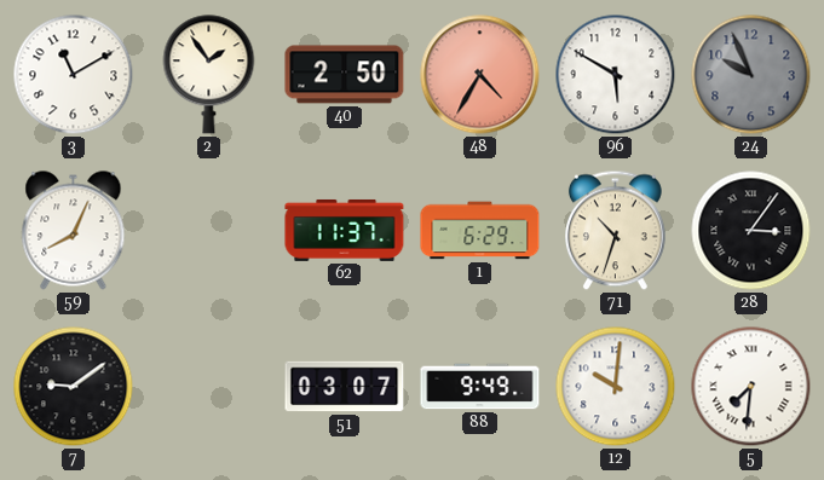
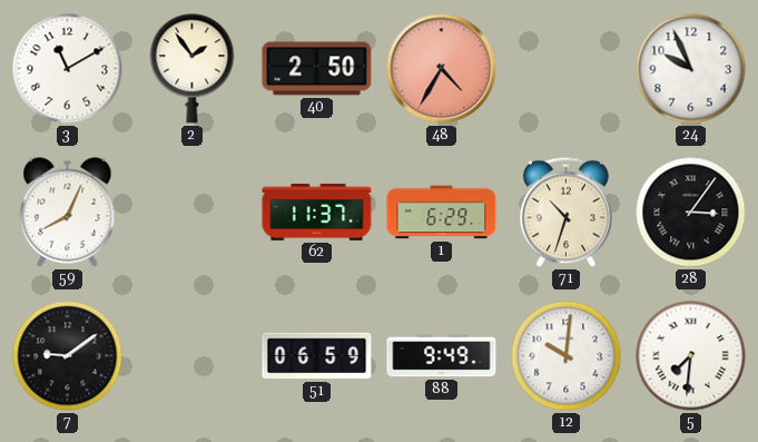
96: 5:50 -> none (616, 75)
24 dial: grey -> white (691, 69)
51: 03:07 -> 06:59 (317, 356)
